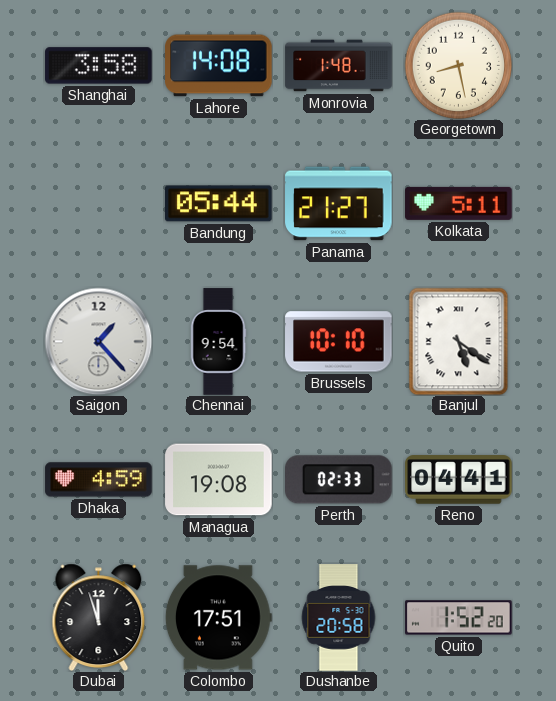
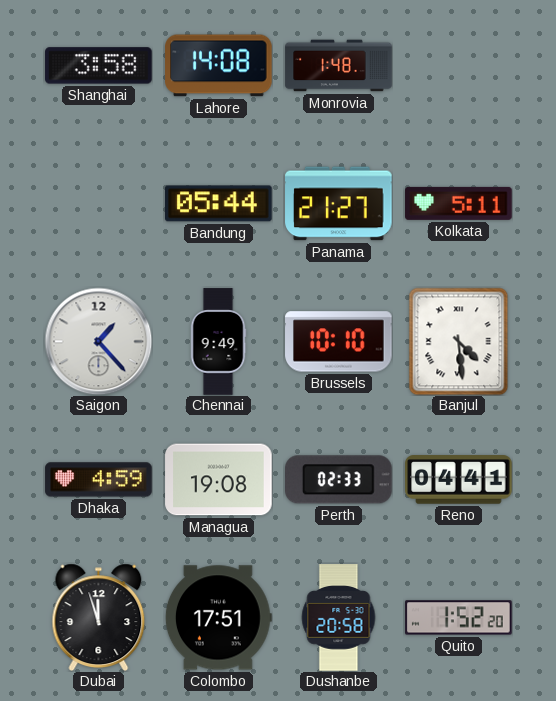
Georgetown: 8:28 -> none (458, 65)
Chennai: 9:54 -> 9:49 (218, 342)
Banjul: 5:21 -> 4:29 (459, 341)
